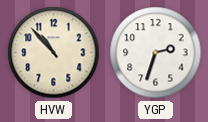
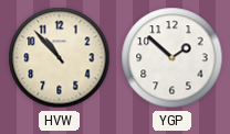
YGP: 2:33 -> 1:52 (172, 58)
